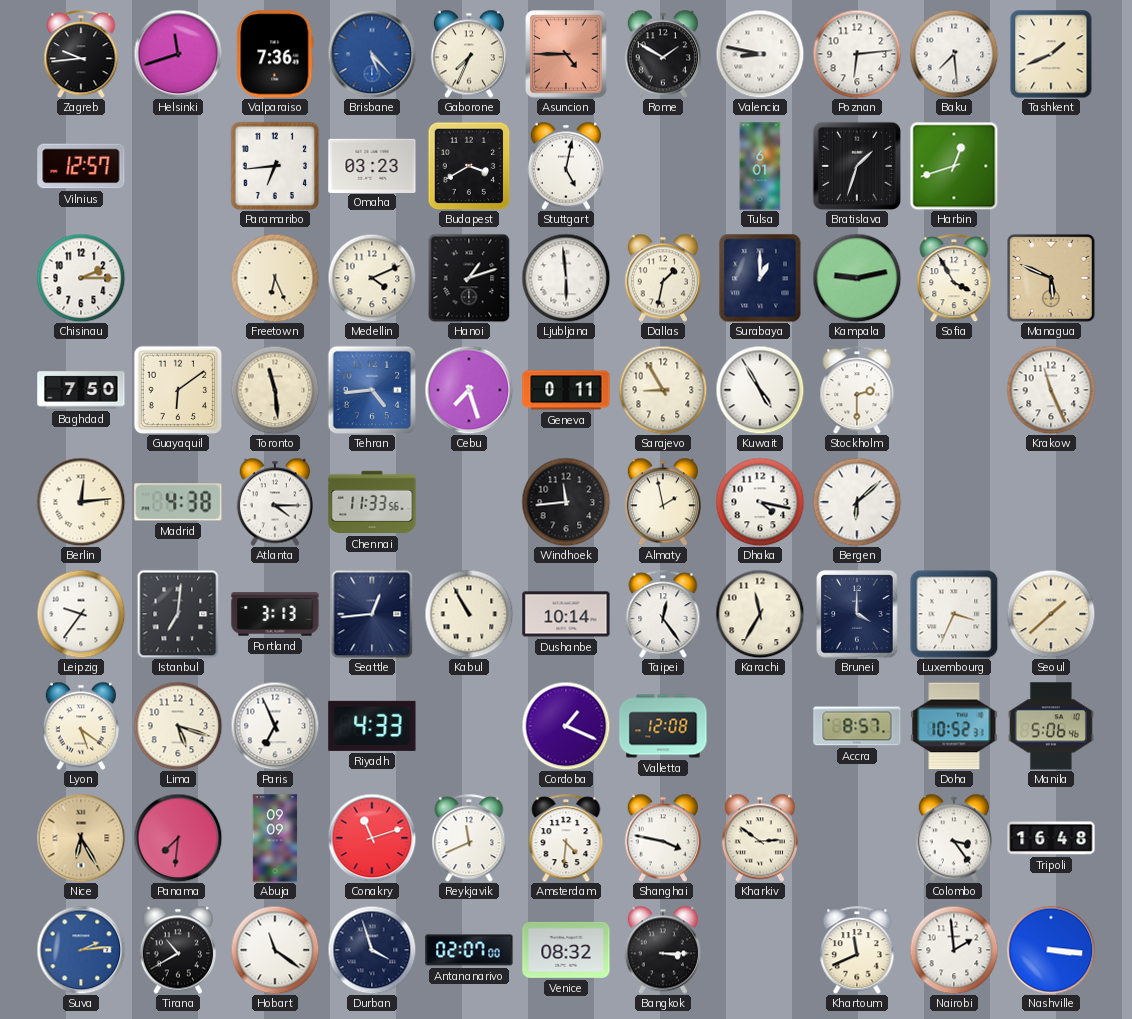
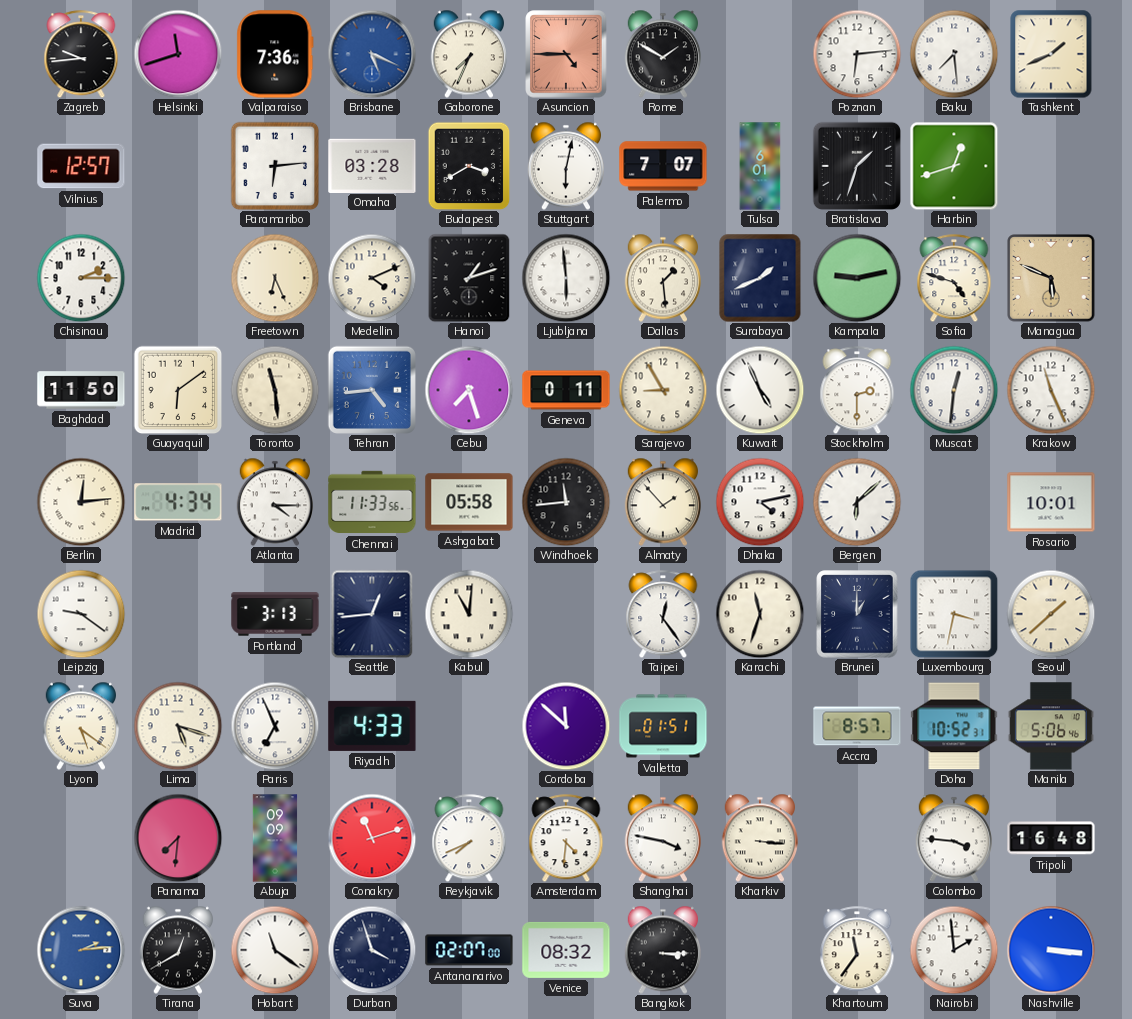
Brisbane: 5:23 -> 5:19 (372, 54)
Valencia: 8:47 -> none (760, 54)
Paramaribo: 6:44 -> 6:14 (275, 166)
Omaha: 03:23 -> 03:28 (372, 165)
Stuttgart: 5:02 -> 6:02 (565, 166)
Palermo: none -> 7:07 (663, 166)
Dallas: 1:32 -> 1:29 (662, 278)
Surabaya: 1:00 -> 1:41 (760, 278)
Sofia: 3:55 -> 4:48 (954, 278)
Baghdad: 7:50 -> 11:50 (81, 390)
Kuwait: 4:55 -> 4:56 (760, 390)
Muscat: none -> 12:31 (954, 390)
Madrid: 4:38 -> 4:34 (178, 502)
Ashgabat: none -> 05:58 (469, 502)
Almaty: 1:58 -> 1:53 (662, 502)
Dhaka: 4:17 -> 4:13 (760, 502)
Rosario: none -> 10:01 (1051, 502)
Leipzig: 9:36 -> 9:21 (81, 614)
Istanbul: 7:01 -> none (178, 614)
Kabul: 10:55 -> 11:01 (469, 614)
Dushanbe: 10:14 -> none (566, 614)
Karachi: 11:35 -> 11:33 (760, 614)
Brunei: 4:00 -> 1:00 (857, 614)
Luxembourg: 3:34 -> 3:32 (954, 614)
Cordoba: 1:19 -> 11:52 (566, 726)
Valletta: 12:08 -> 01:51 (663, 726)
Nice: 6:25 -> none (81, 838)
Reykjavik: 11:41 -> 7:41 (469, 838)
Kharkiv: 2:51 -> 3:16 (759, 838)
Colombo: 3:24 -> 3:46 (953, 838)
Tirana: 10:40 -> 12:40 (177, 950)
Khartoum: 11:41 -> 11:36 (857, 950)
